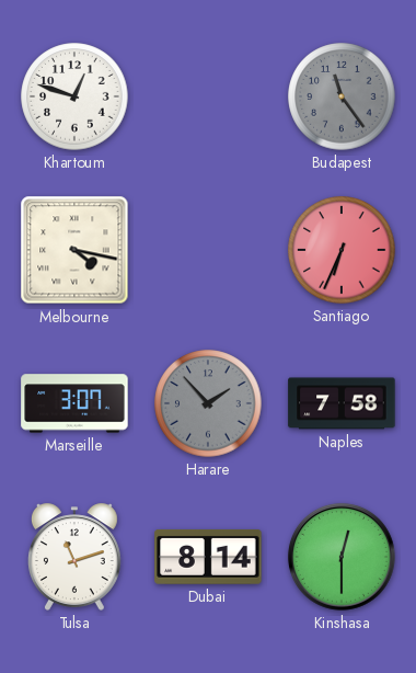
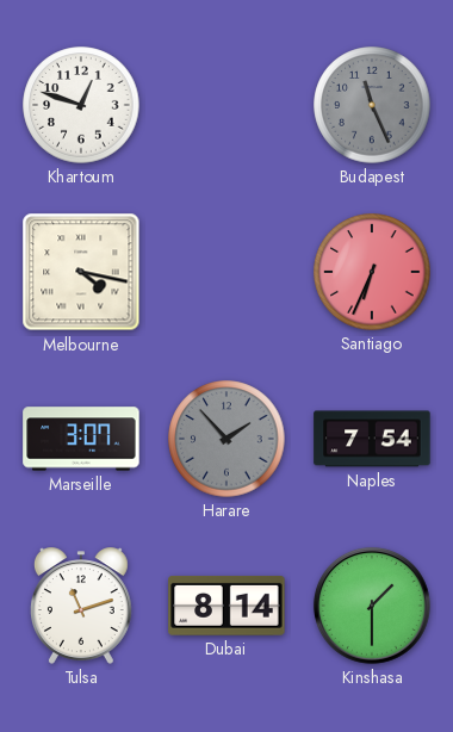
Budapest: 11:24 -> 11:26 (372, 105)
Naples: 7:58 -> 7:54 (372, 439)
Kinshasa: 12:30 -> 1:30 (372, 606)
